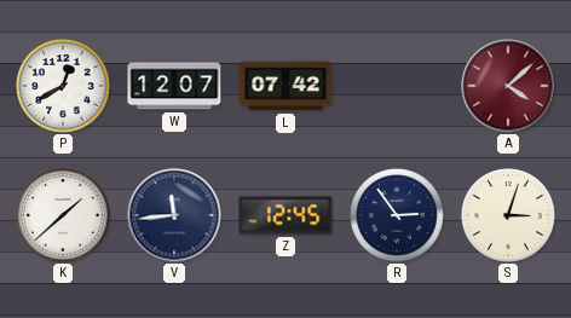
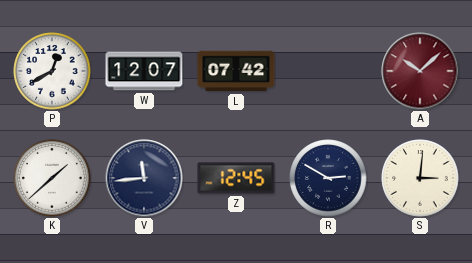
A: 4:08 -> 10:08 (420, 71)
R: 2:54 -> 2:50 (328, 178)
S: 3:03 -> 3:01 (420, 178)
